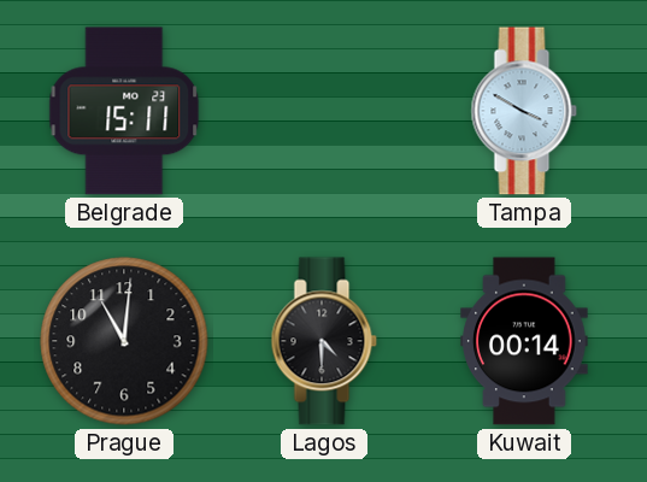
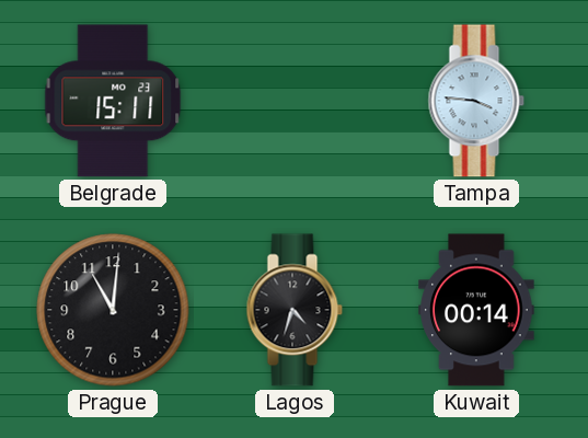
Tampa: 3:50 -> 3:46 (476, 101)
Lagos: 4:30 -> 4:33 (295, 310)
